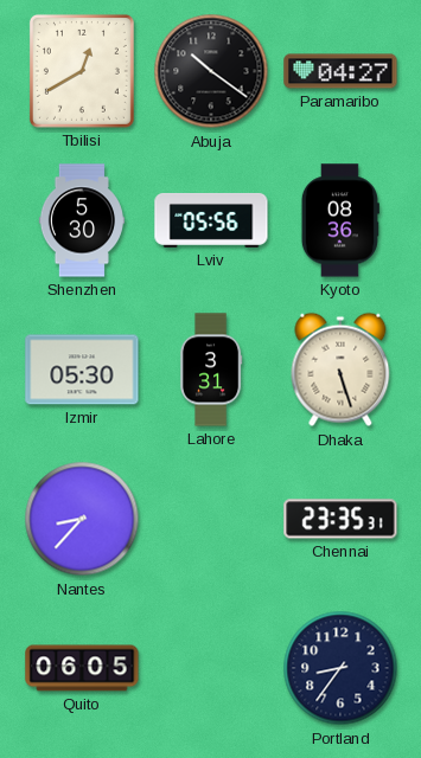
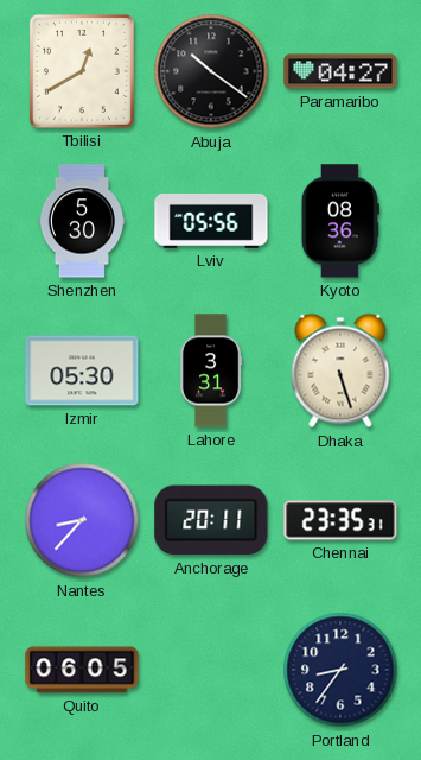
Anchorage: none -> 20:11 (211, 520)
